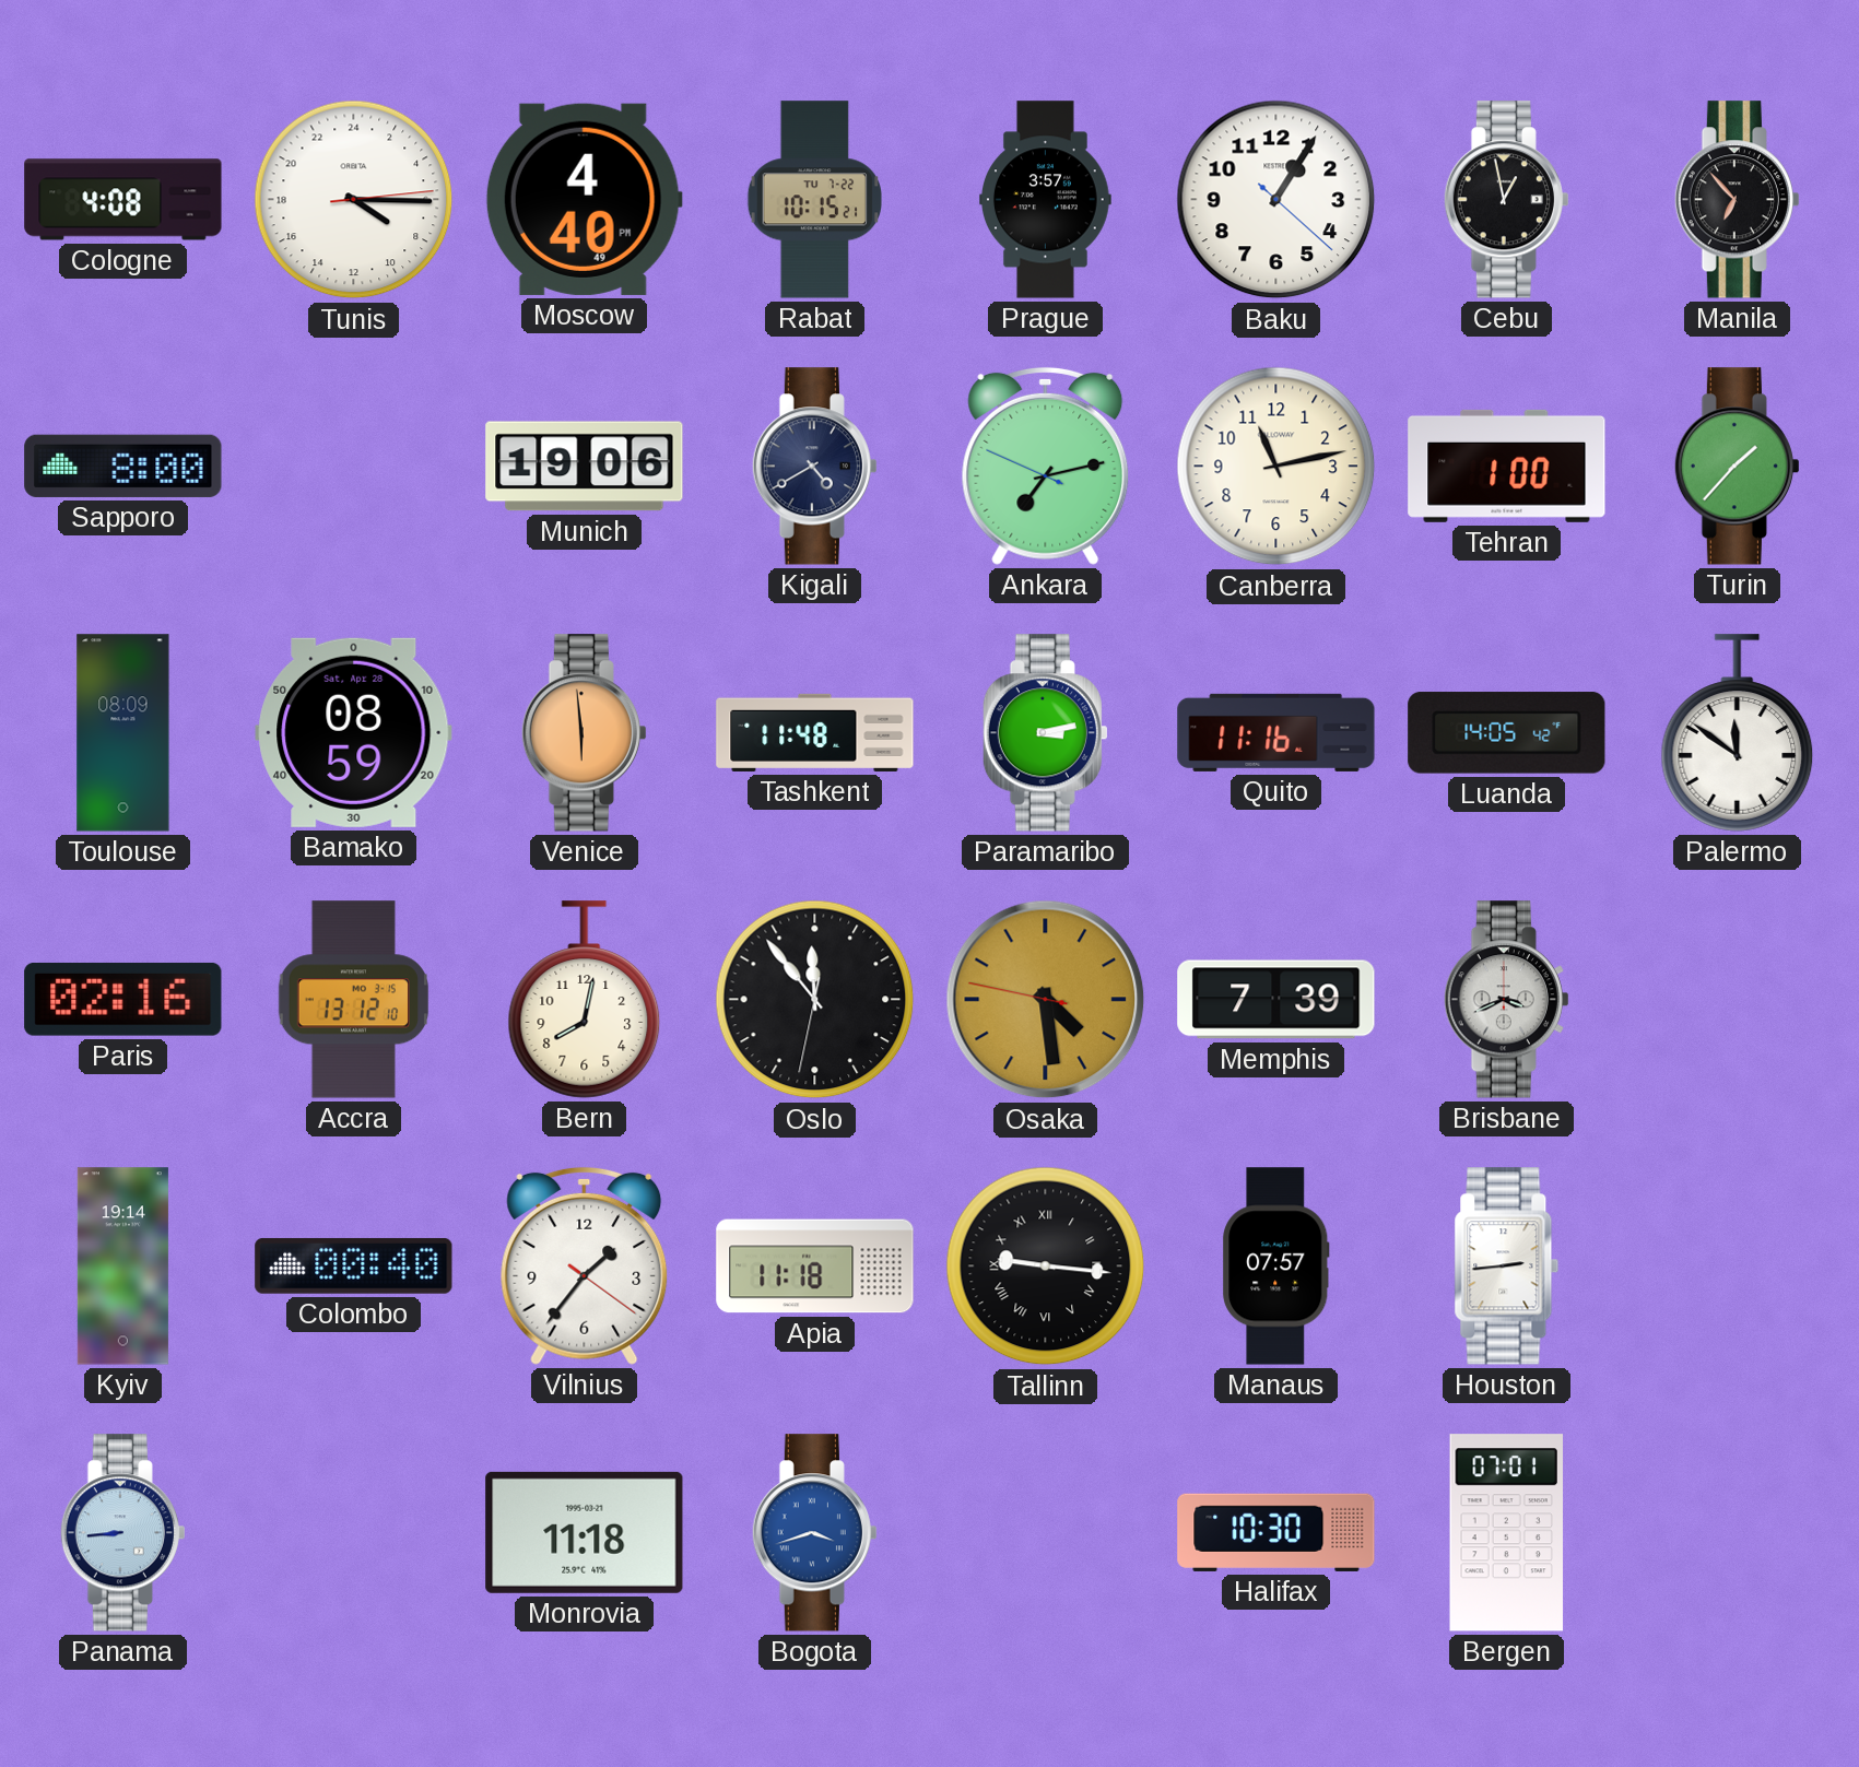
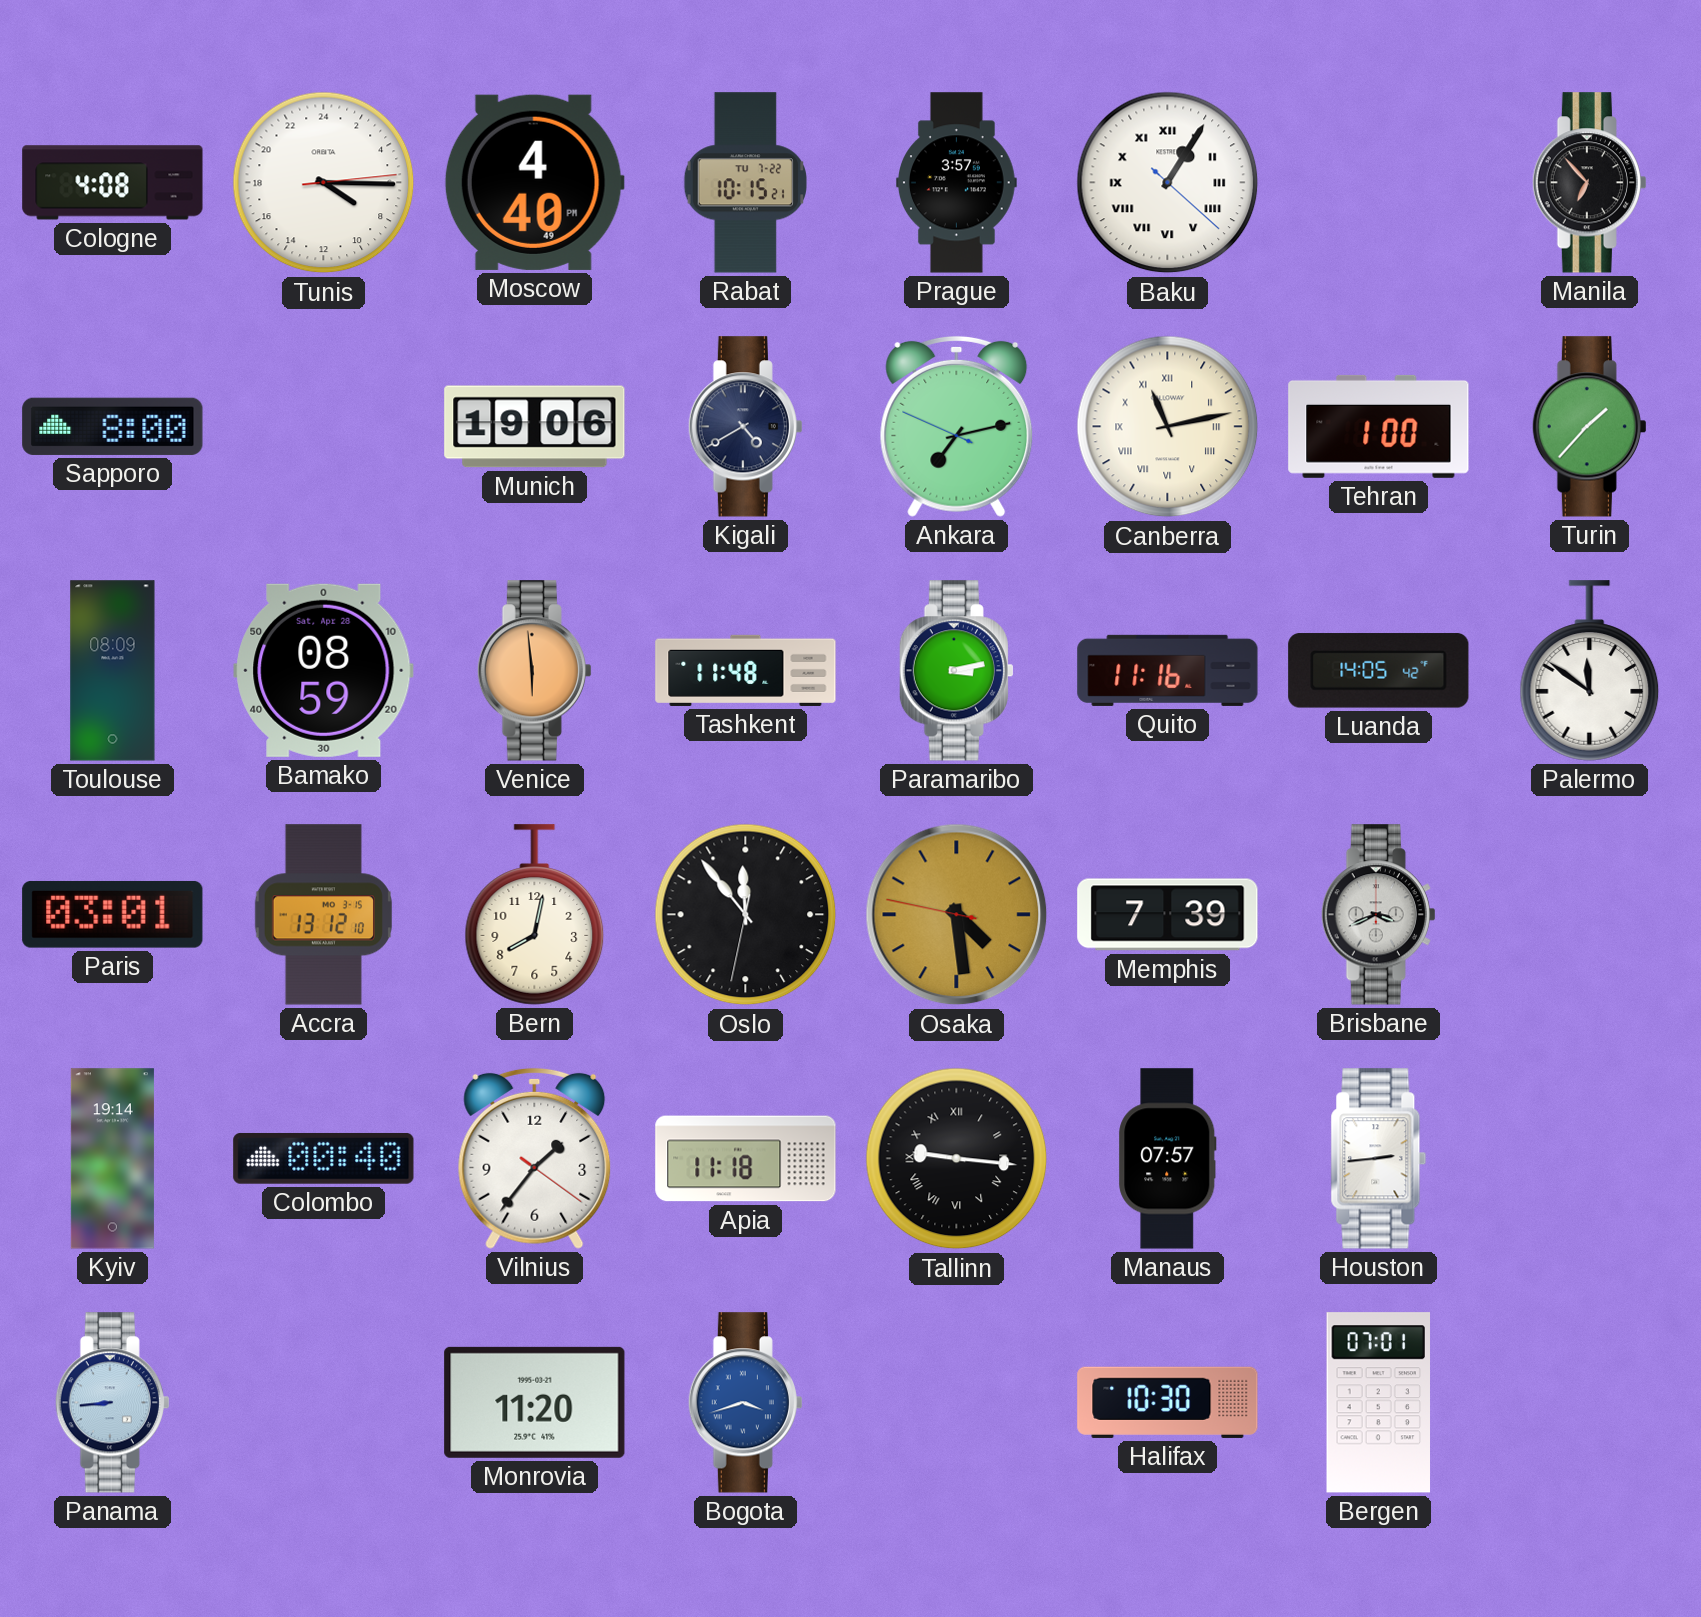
Baku numerals: Arabic -> Roman (1168, 183)
Cebu: 12:58 -> none (1506, 200)
Canberra numerals: Arabic -> Roman (1168, 427)
Paris: 02:16 -> 03:01 (113, 915)
Monrovia: 11:18 -> 11:20 (535, 1402)
